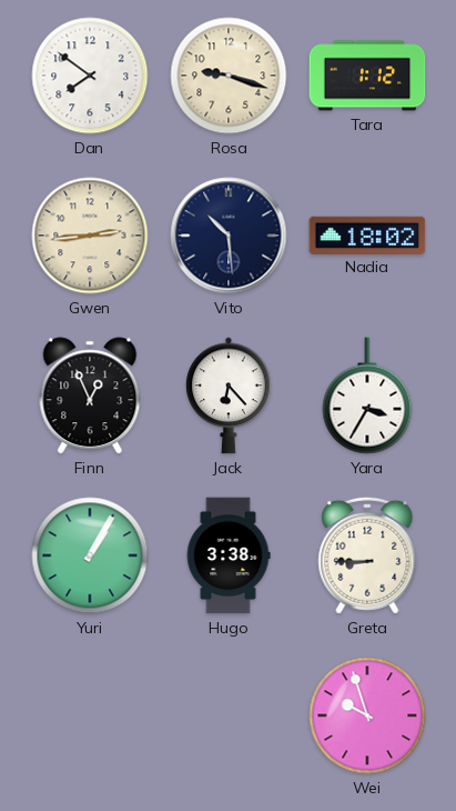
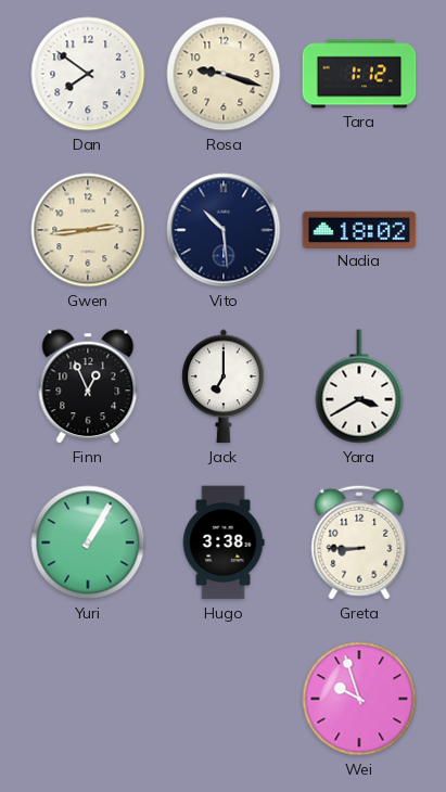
Jack: 6:23 -> 7:00 (225, 386)
Yara: 3:35 -> 3:40 (359, 386)
